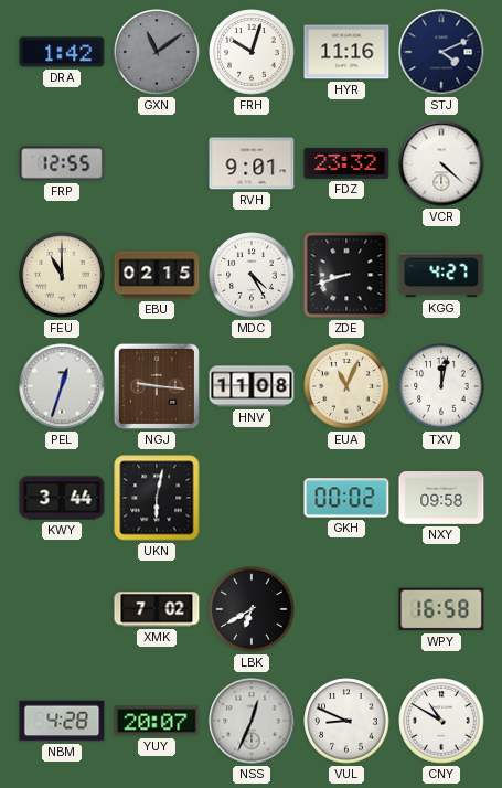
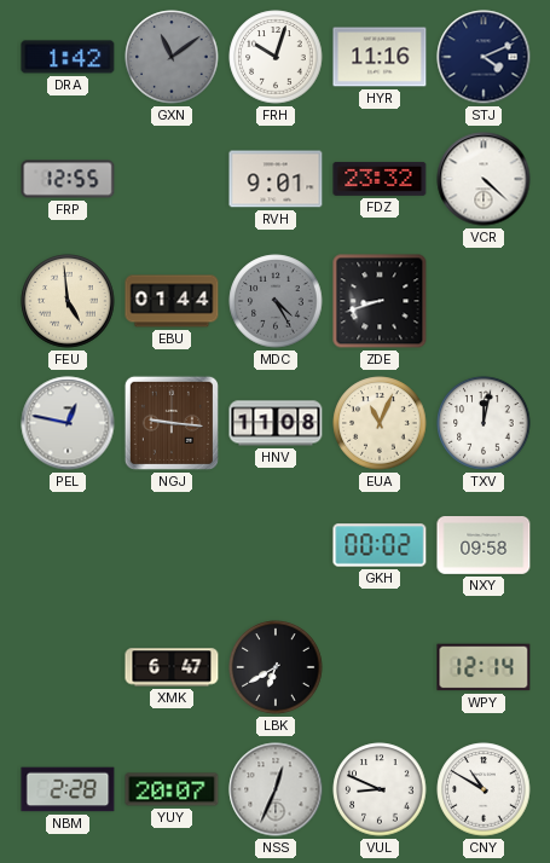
FEU: 11:00 -> 4:59 (68, 301)
EBU: 02:15 -> 01:44 (172, 301)
MDC dial: white -> grey (276, 301)
KGG: 4:27 -> none (441, 275)
PEL: 12:33 -> 12:47 (68, 423)
KWY: 3:44 -> none (62, 498)
UKN: 6:02 -> none (157, 498)
XMK: 7:02 -> 6:47 (172, 667)
WPY: 16:58 -> 12:14 (484, 667)
NBM: 4:28 -> 2:28 (68, 789)
